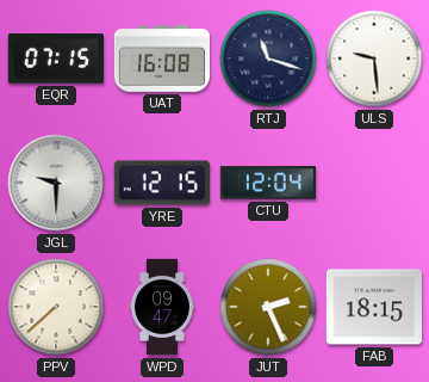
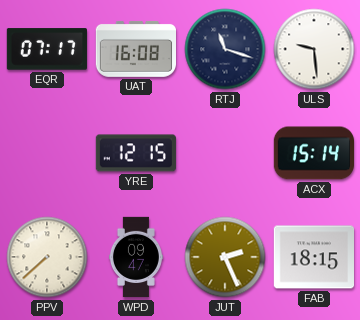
EQR: 07:15 -> 07:17 (47, 49)
JGL: 9:30 -> none (56, 183)
CTU: 12:04 -> none (267, 183)
ACX: none -> 15:14 (313, 153)
